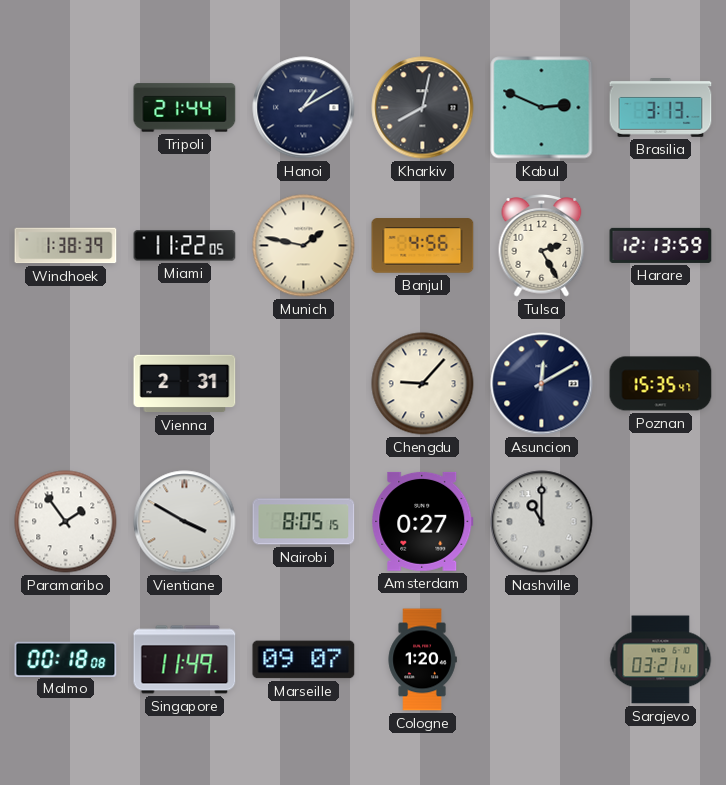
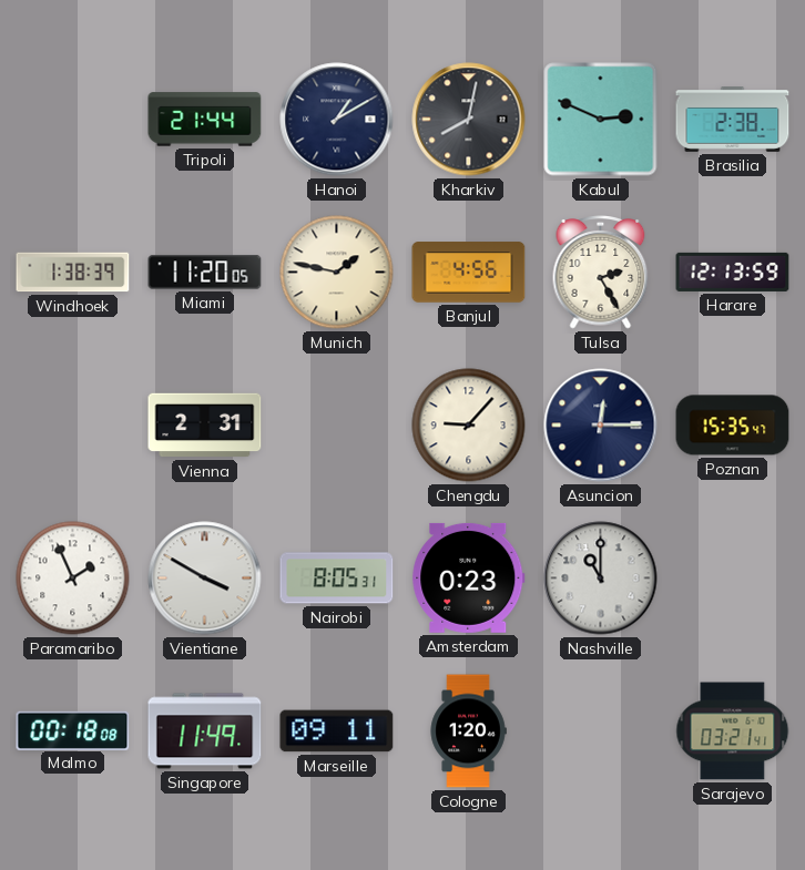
Brasilia: 3:13 -> 2:38 (733, 120)
Miami: 11:22 -> 11:20 (205, 273)
Asuncion: 12:10 -> 12:15 (601, 426)
Paramaribo: 1:54 -> 1:56 (73, 579)
Nairobi: 8:05:15 -> 8:05:31 (337, 579)
Amsterdam: 0:27 -> 0:23 (469, 577)
Marseille: 09:07 -> 09:11 (337, 731)
